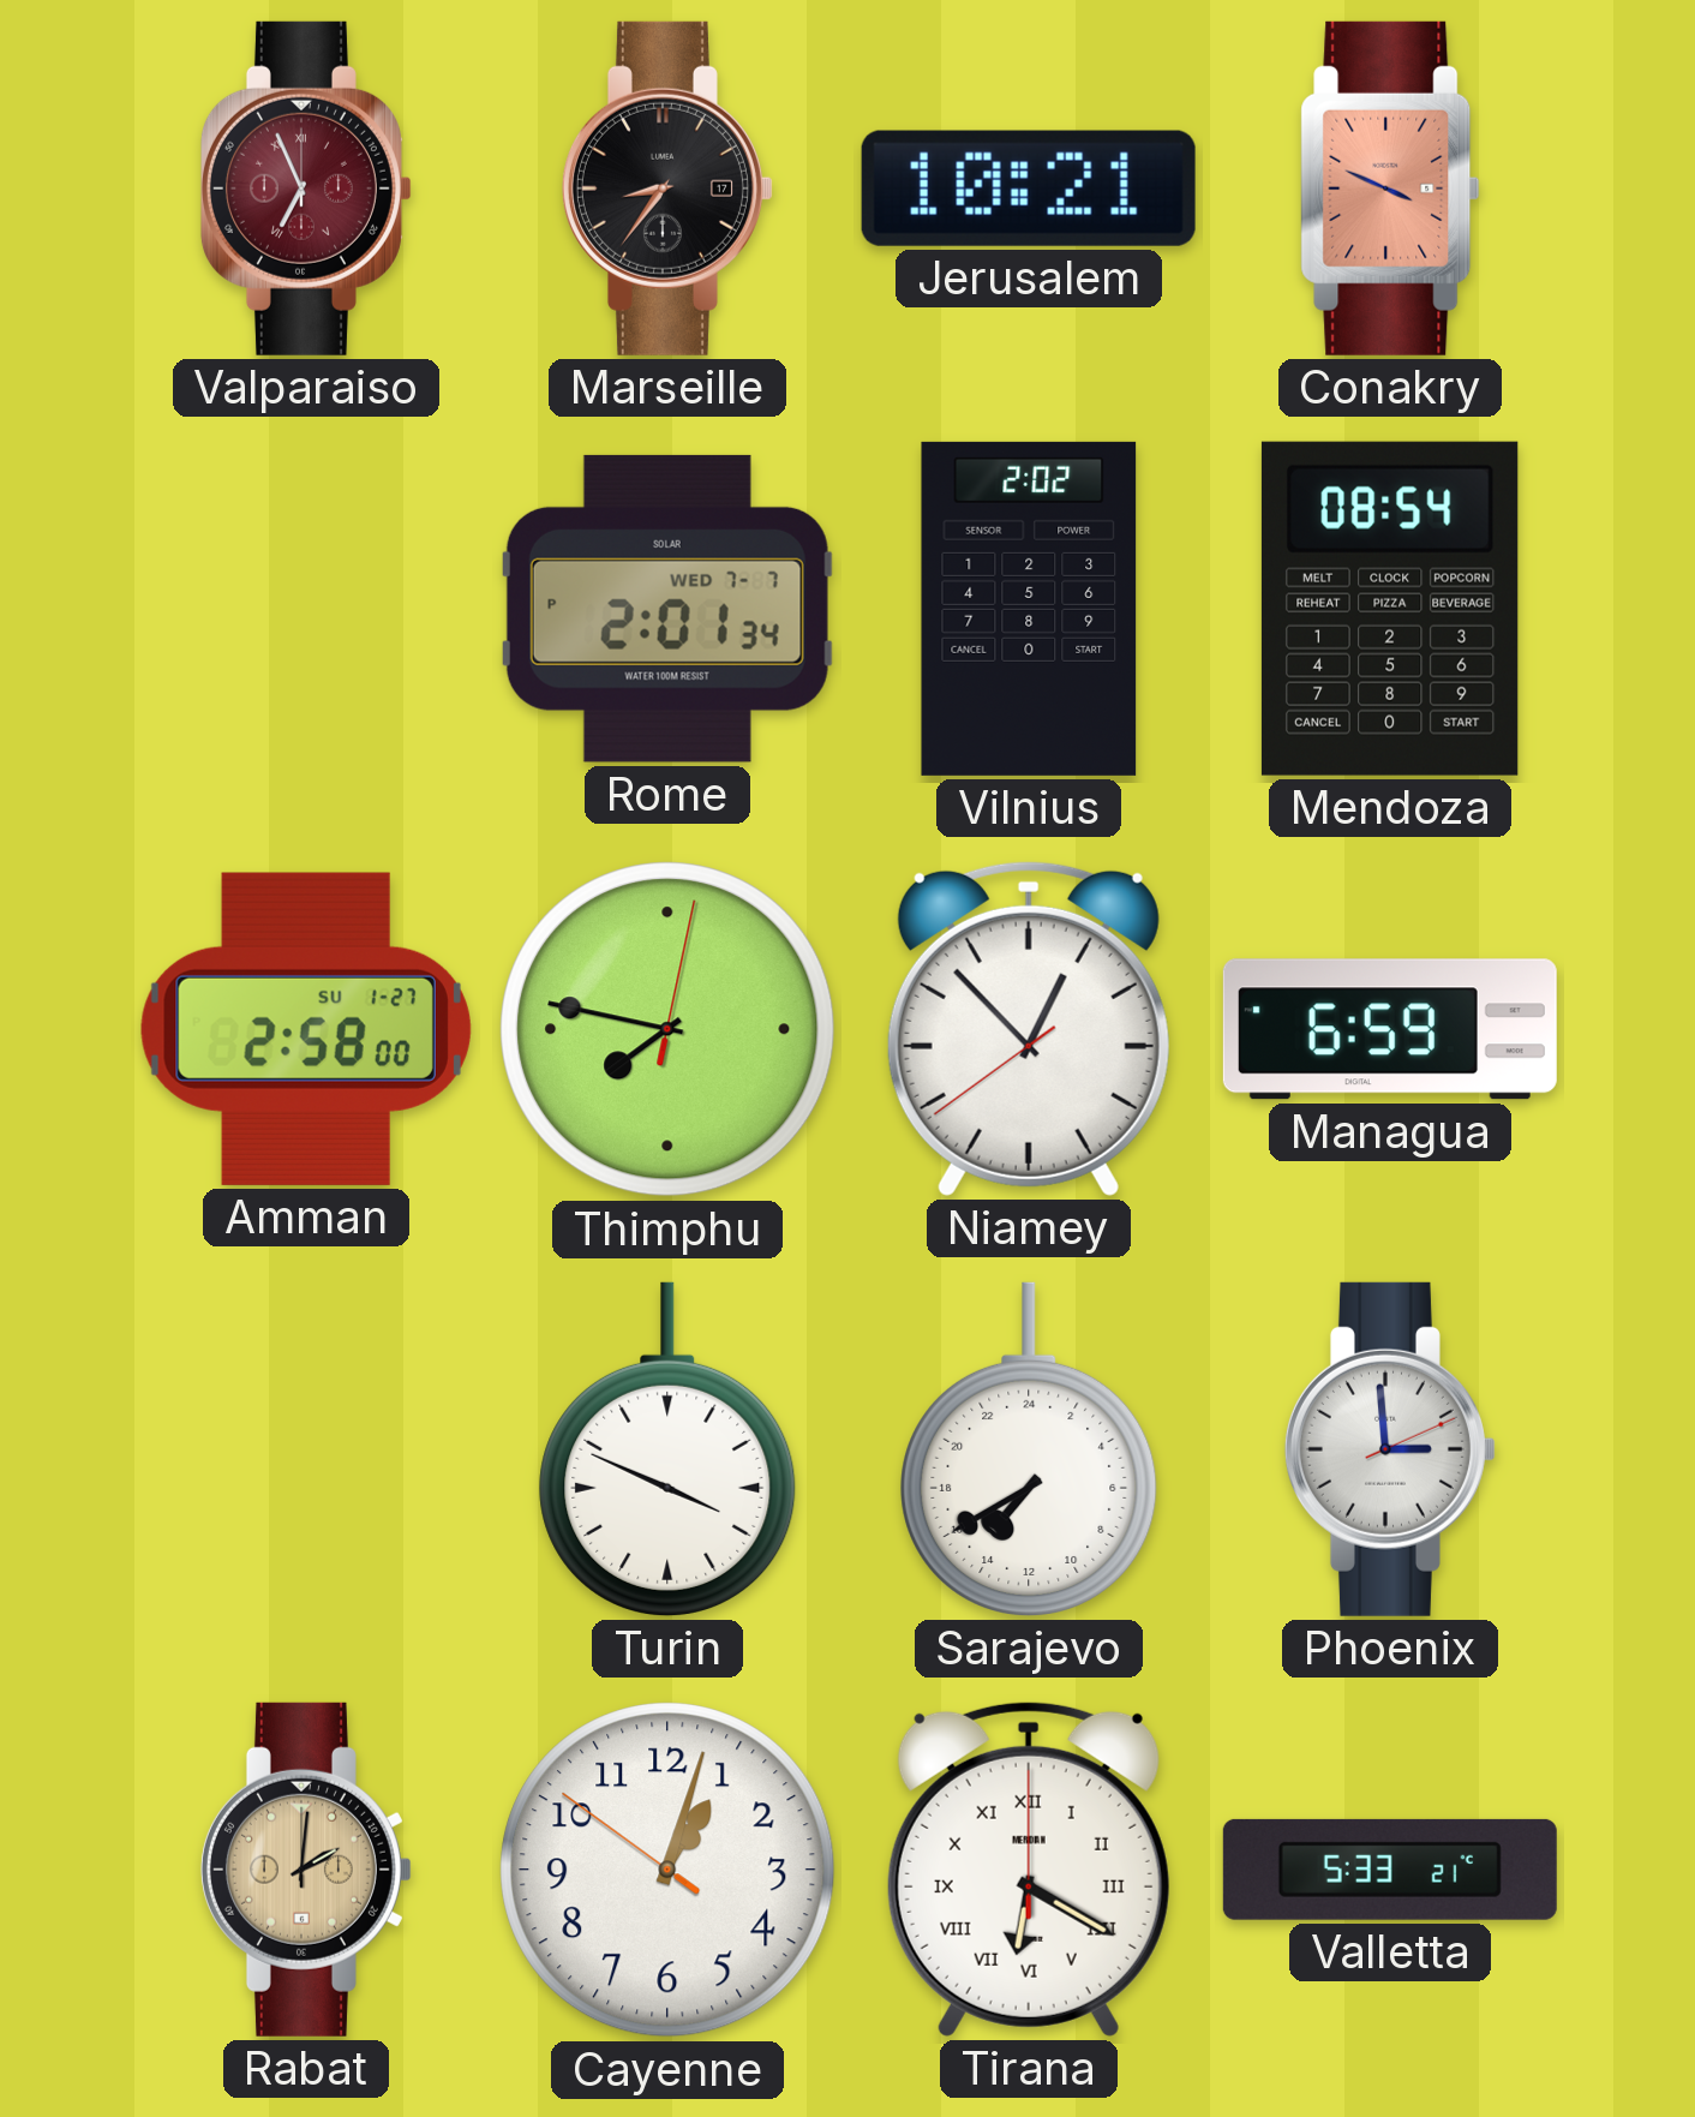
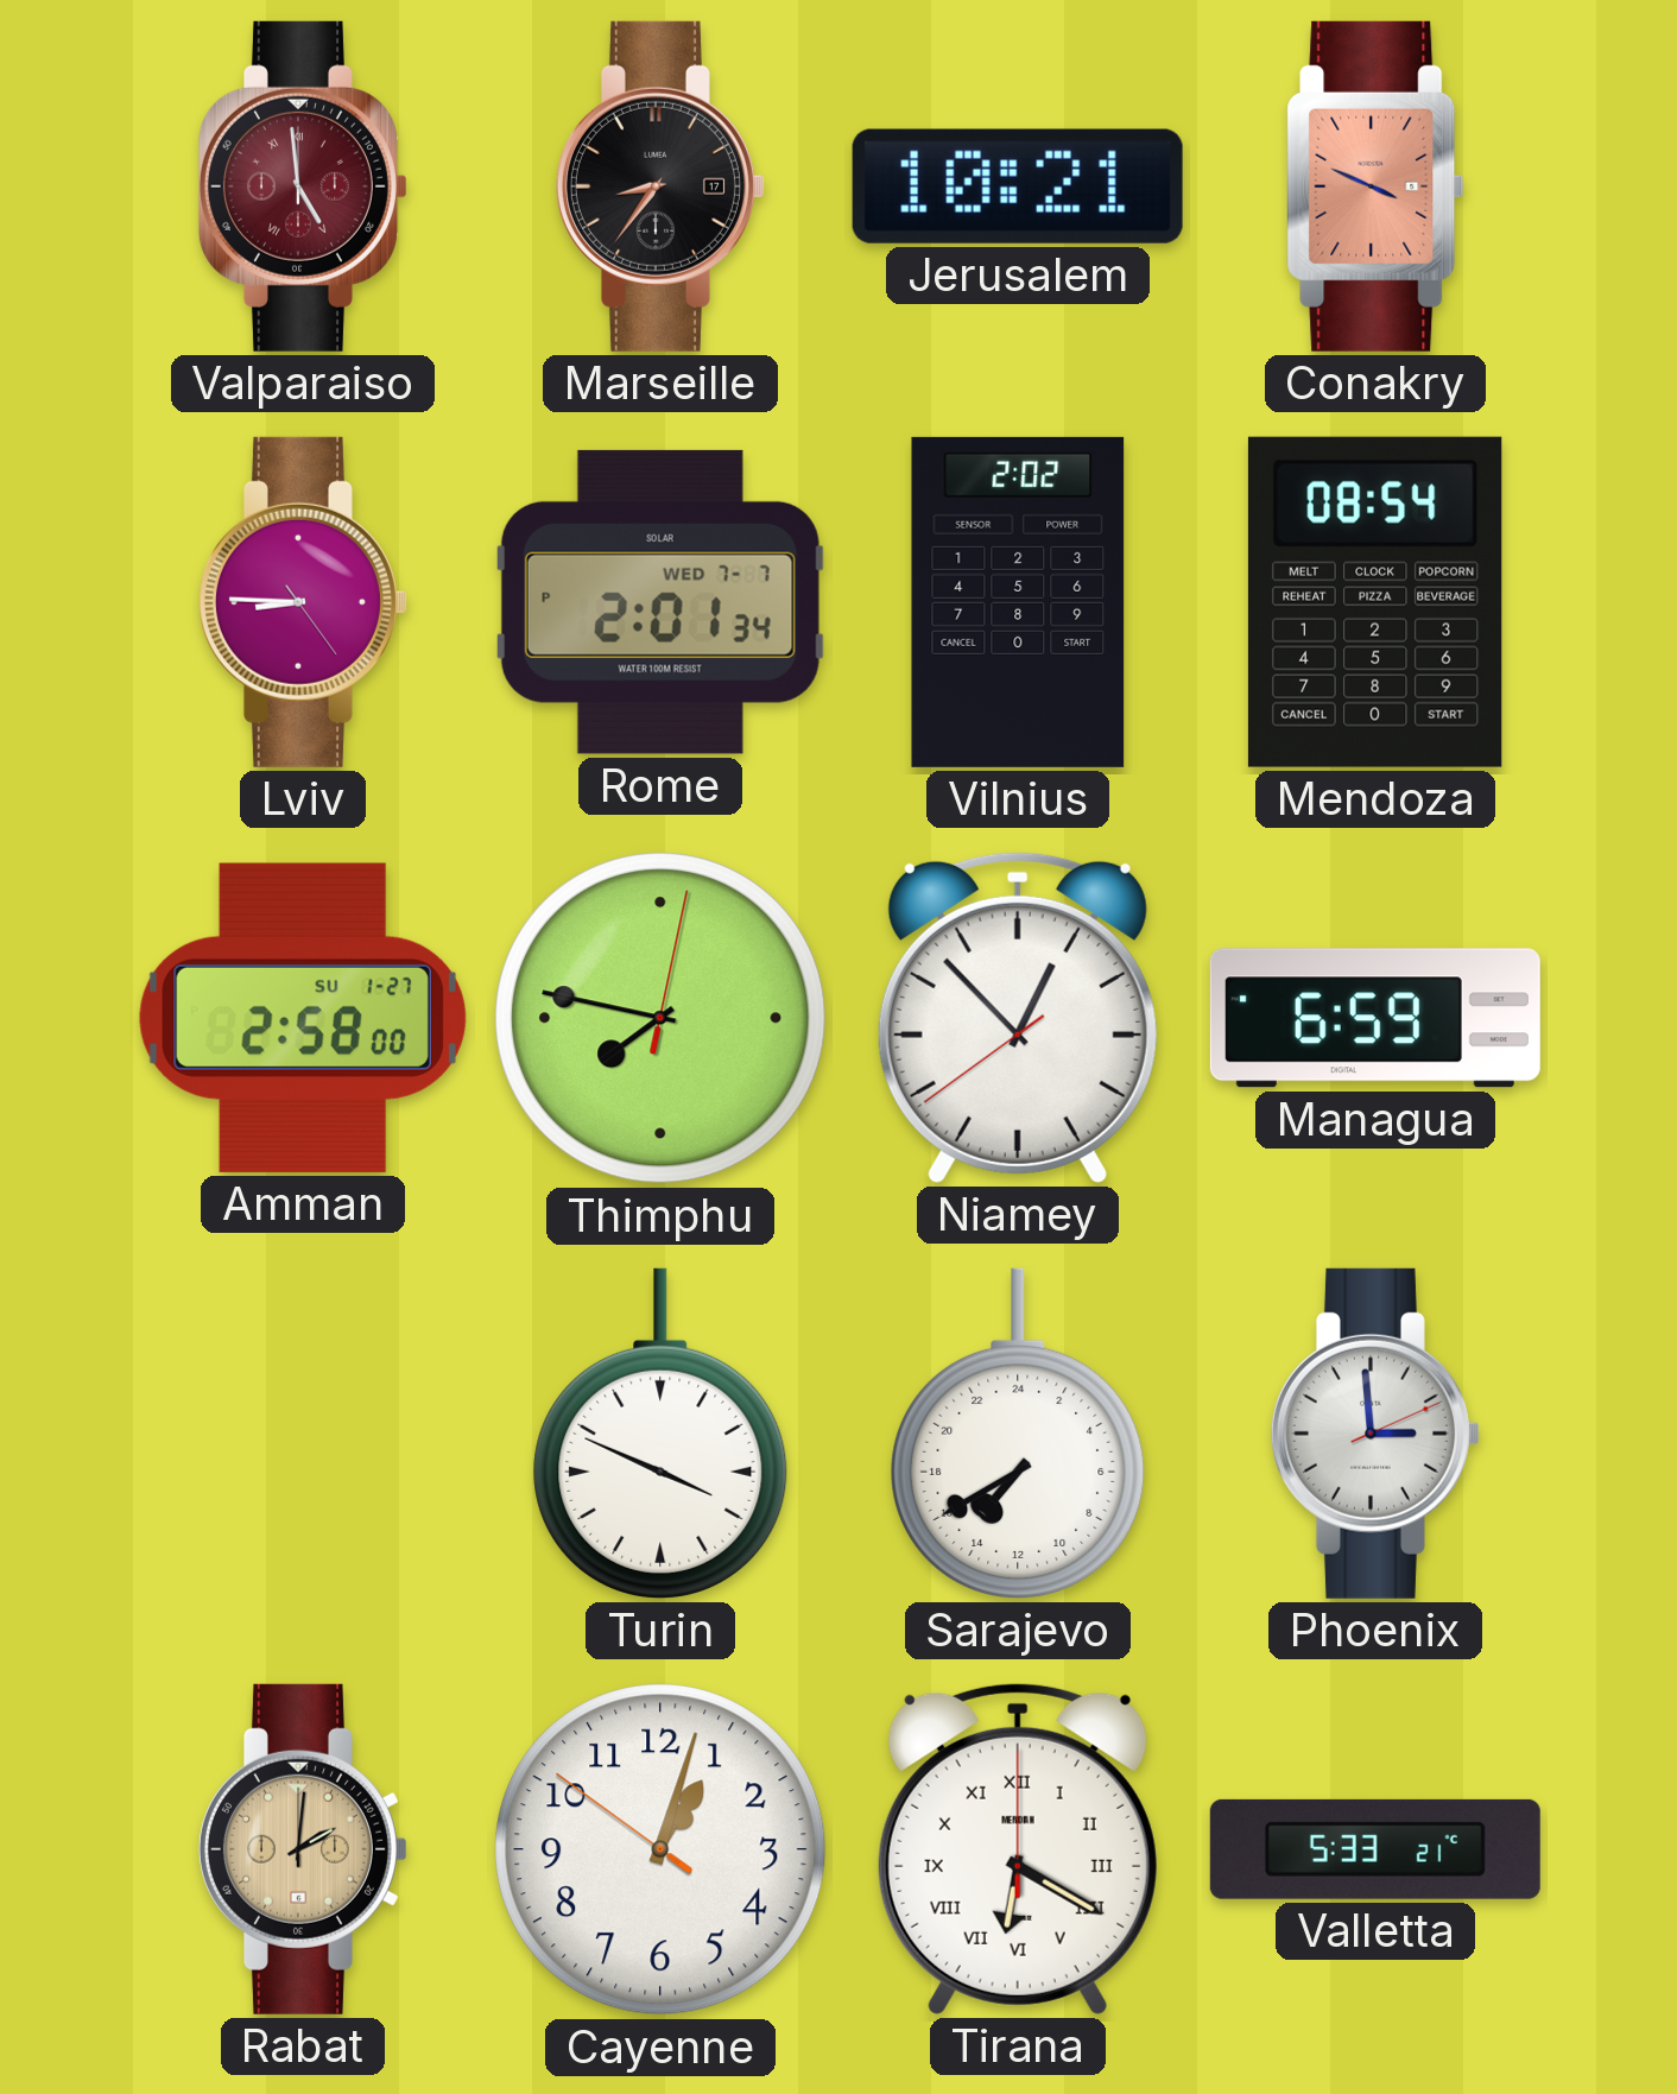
Valparaiso: 6:56 -> 4:59 (303, 186)
Lviv: none -> 8:45 (303, 602)
